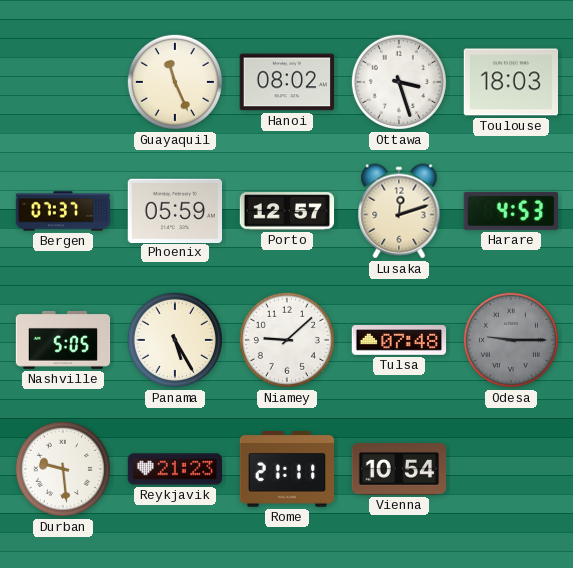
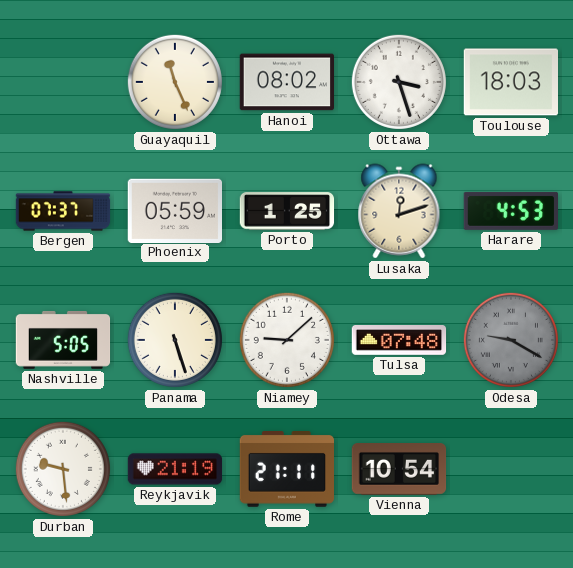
Porto: 12:57 -> 1:25 (287, 211)
Panama: 5:25 -> 5:27 (175, 340)
Odesa: 9:15 -> 9:20 (511, 340)
Reykjavik: 21:23 -> 21:19 (175, 469)
